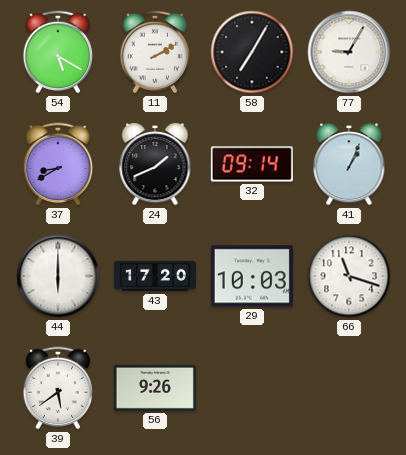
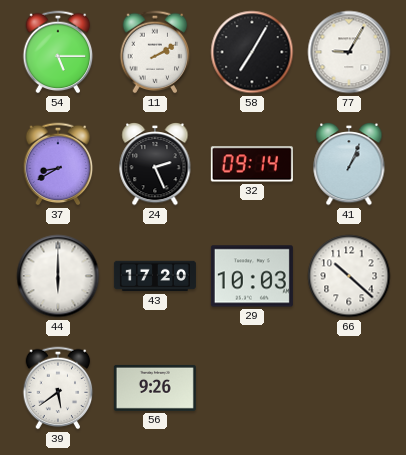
54: 5:20 -> 5:15 (58, 52)
24: 1:41 -> 2:26 (155, 165)
66: 11:18 -> 10:22 (349, 276)
